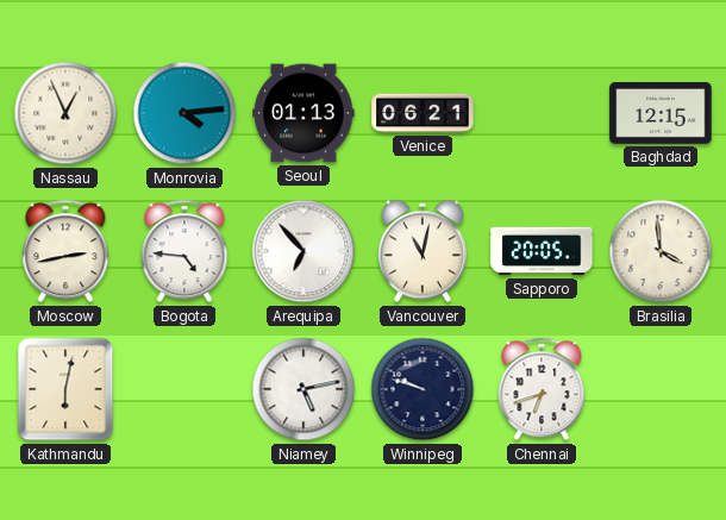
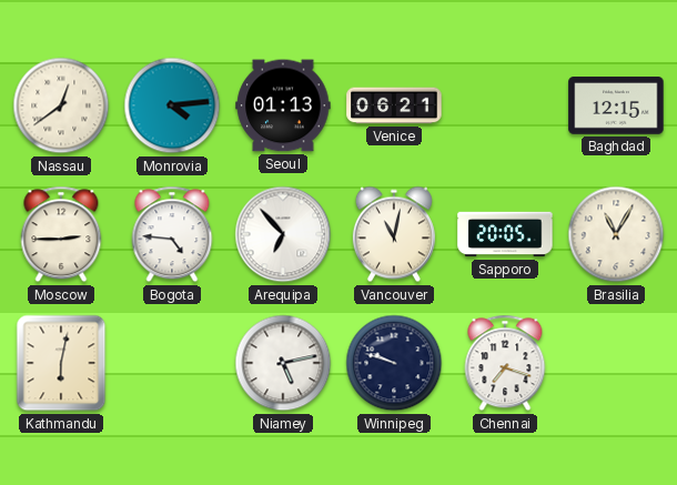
Nassau: 12:56 -> 12:39 (61, 105)
Moscow: 2:43 -> 2:45 (61, 234)
Brasilia: 3:59 -> 11:05 (616, 234)
Chennai: 6:42 -> 7:18 (505, 363)
